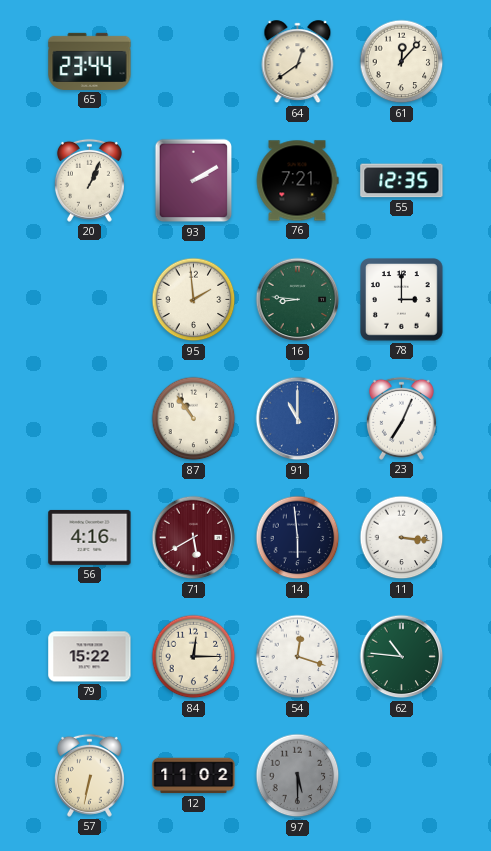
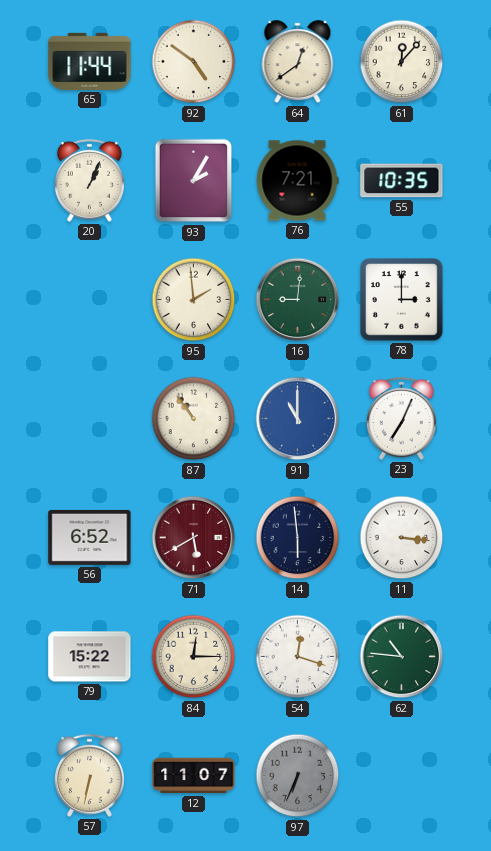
65: 23:44 -> 11:44 (90, 61)
92: none -> 4:51 (194, 62)
93: 2:10 -> 2:05 (194, 181)
55: 12:35 -> 10:35 (402, 181)
16: 8:46 -> 9:01 (298, 300)
56: 4:16 -> 6:52 (90, 537)
12: 11:02 -> 11:07 (194, 776)
97: 5:30 -> 6:34 (298, 776)
